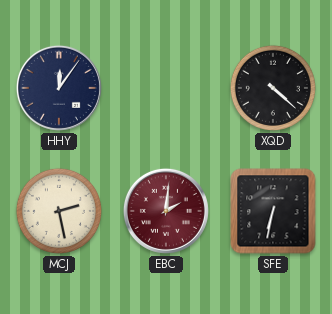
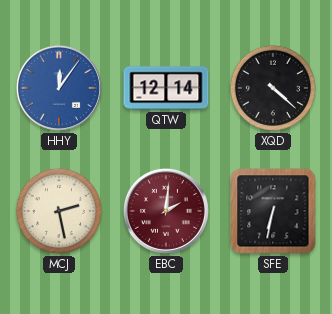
HHY dial: navy -> blue (59, 88)
QTW: none -> 12:14 (166, 88)
